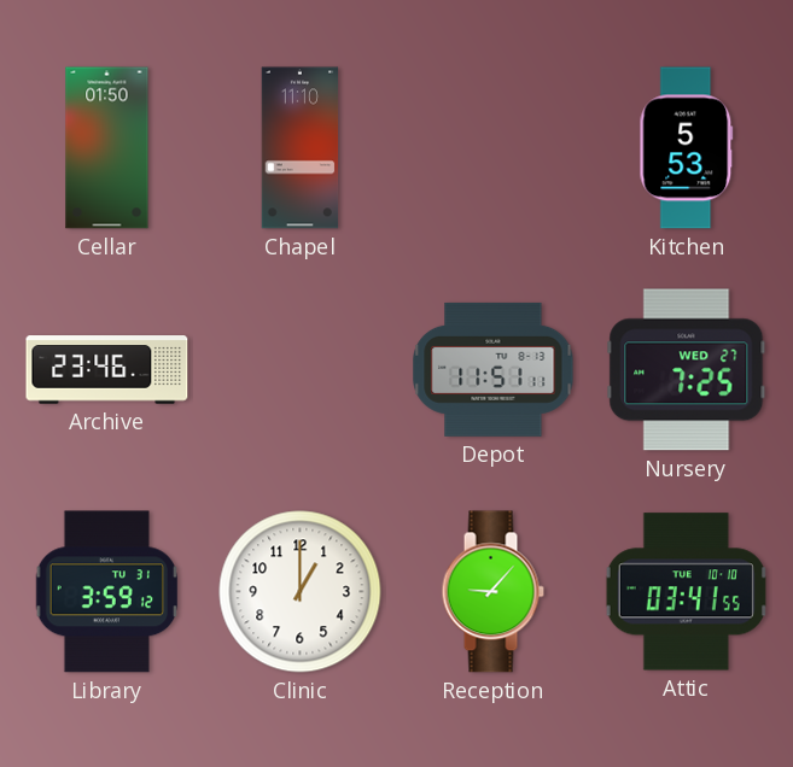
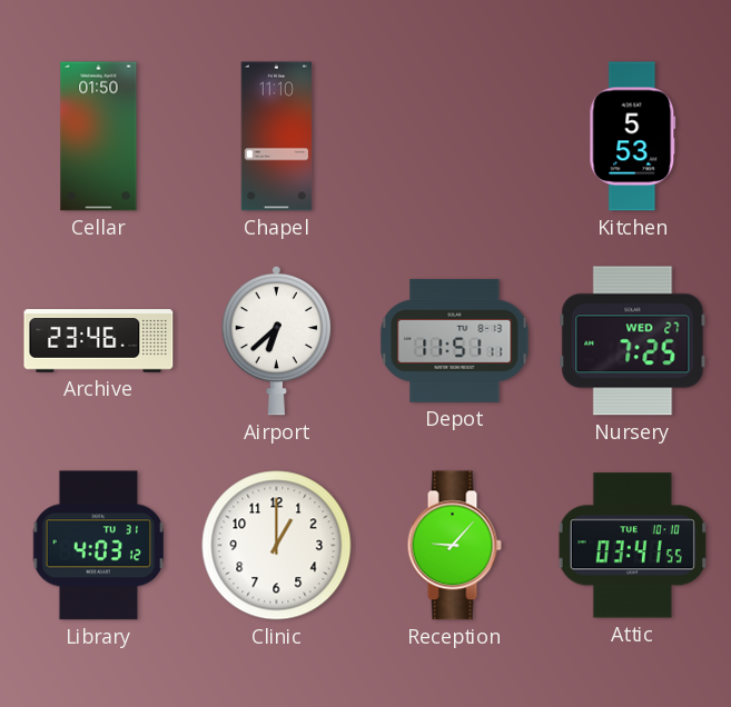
Airport: none -> 6:38 (276, 340)
Library: 3:59 -> 4:03 (99, 546)
